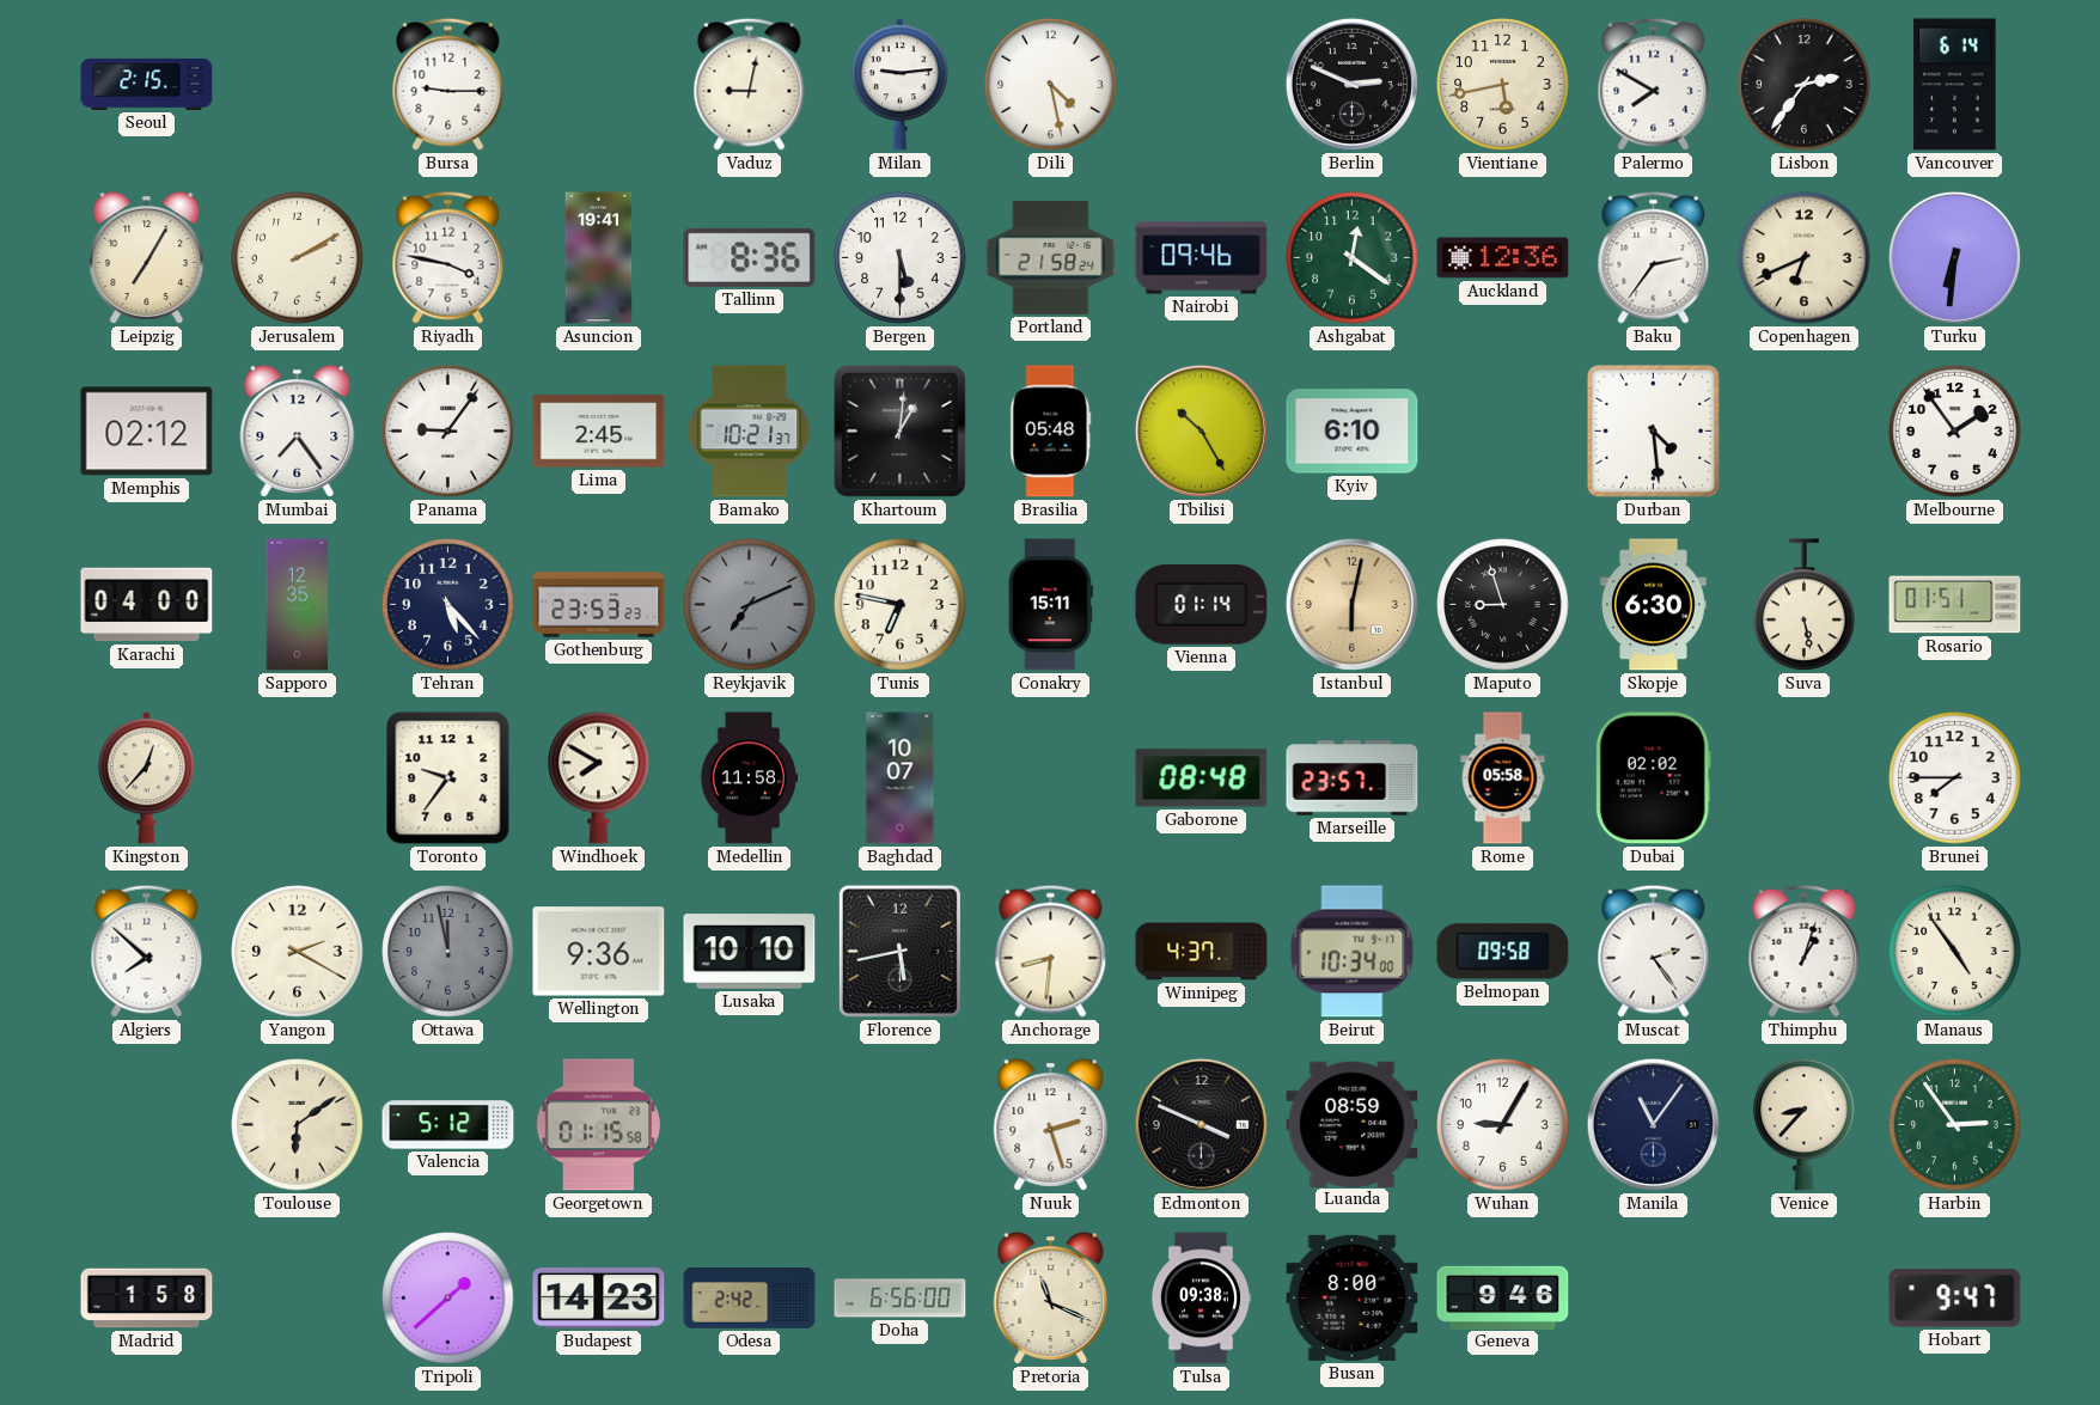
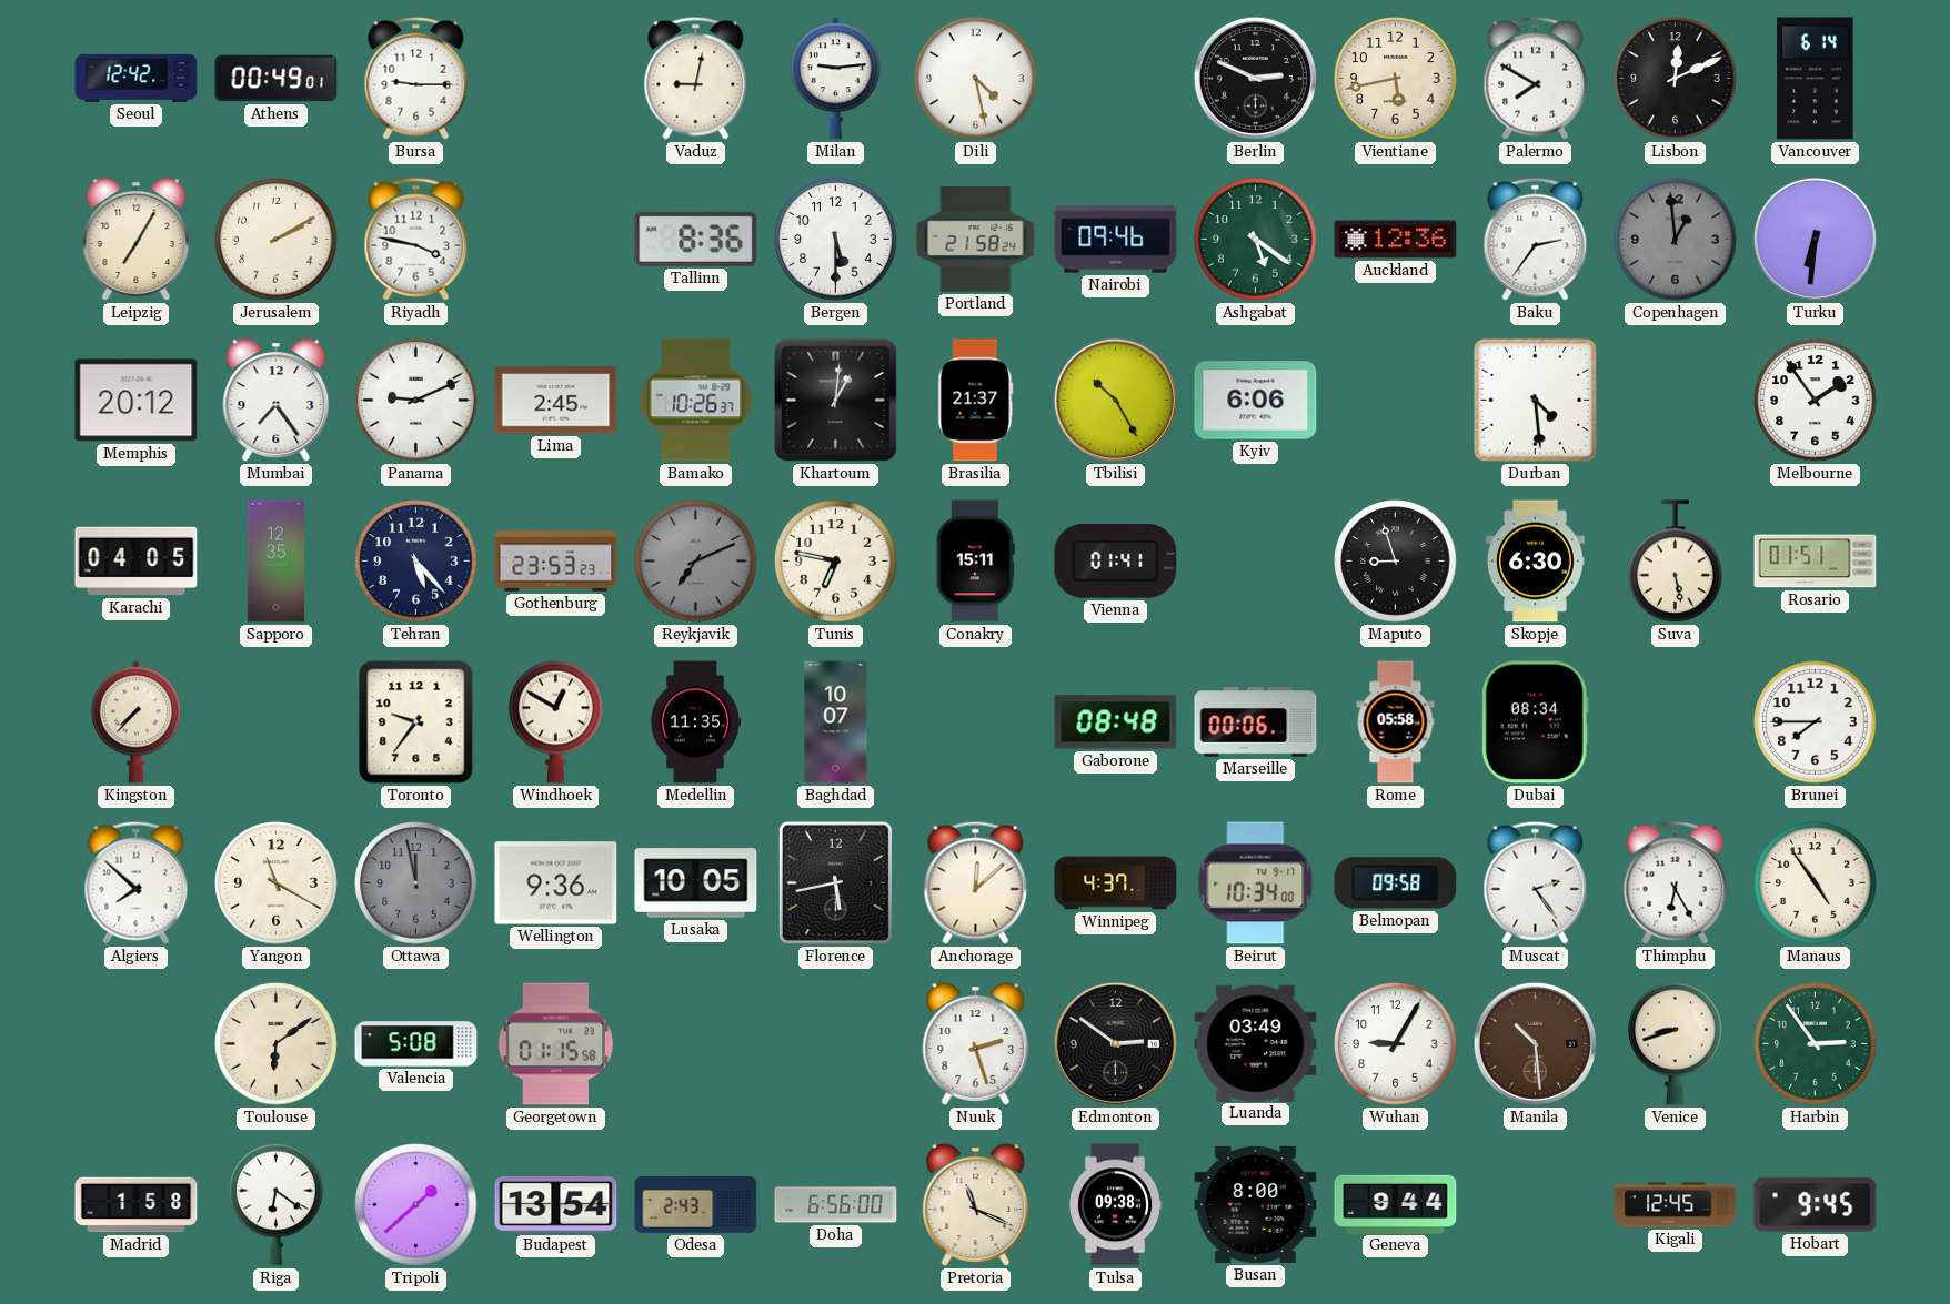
Seoul: 2:15 -> 12:42 (137, 78)
Athens: none -> 00:49 (277, 79)
Lisbon: 2:36 -> 12:11 (1676, 79)
Asuncion: 19:41 -> none (599, 258)
Ashgabat: 12:21 -> 5:21 (1256, 240)
Copenhagen: 6:41 -> 12:59 (1676, 240)
Copenhagen dial: cream -> grey (1676, 240)
Memphis: 02:12 -> 20:12 (137, 401)
Panama: 9:06 -> 9:11 (416, 401)
Bamako: 10:21 -> 10:26 (696, 401)
Brasilia: 05:48 -> 21:37 (976, 401)
Kyiv: 6:10 -> 6:06 (1256, 401)
Karachi: 04:00 -> 04:05 (137, 562)
Vienna: 01:14 -> 01:41 (1116, 562)
Istanbul: 6:02 -> none (1351, 604)
Kingston: 12:37 -> 7:37 (135, 722)
Windhoek: 7:50 -> 12:50 (556, 721)
Medellin: 11:58 -> 11:35 (695, 722)
Marseille: 23:57 -> 00:06 (1256, 722)
Dubai: 02:02 -> 08:34 (1535, 722)
Yangon: 2:20 -> 11:20 (277, 883)
Lusaka: 10:10 -> 10:05 (696, 883)
Anchorage: 8:31 -> 12:08 (976, 882)
Thimphu: 1:03 -> 6:25 (1676, 882)
Valencia: 5:12 -> 5:08 (416, 1044)
Edmonton: 3:49 -> 2:51 (1115, 1043)
Luanda: 08:59 -> 03:49 (1256, 1043)
Manila: 11:06 -> 10:29 (1535, 1043)
Manila dial: navy -> brown (1535, 1043)
Venice: 8:37 -> 8:42 (1676, 1043)
Riga: none -> 6:21 (277, 1204)
Budapest: 14:23 -> 13:54 (556, 1205)
Odesa: 2:42 -> 2:43 (696, 1205)
Geneva: 9:46 -> 9:44 (1396, 1204)
Kigali: none -> 12:45 (1676, 1205)
Hobart: 9:47 -> 9:45 (1816, 1205)
